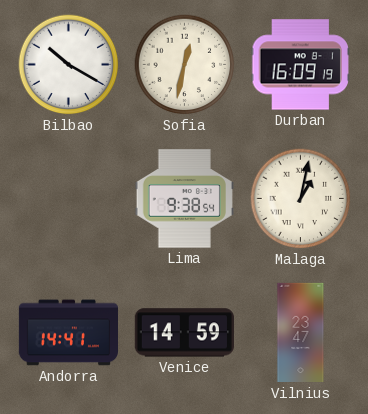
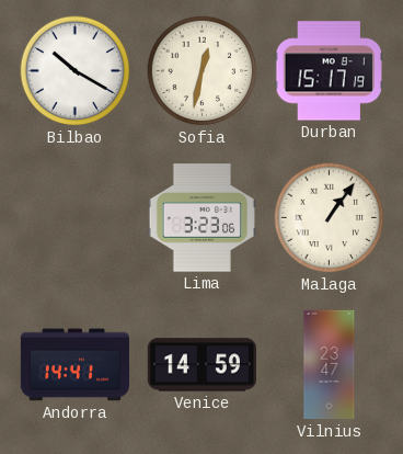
Durban: 16:09 -> 15:17 (329, 71)
Lima: 9:38 -> 3:23 (201, 218)
Malaga: 1:02 -> 1:06 (330, 218)
